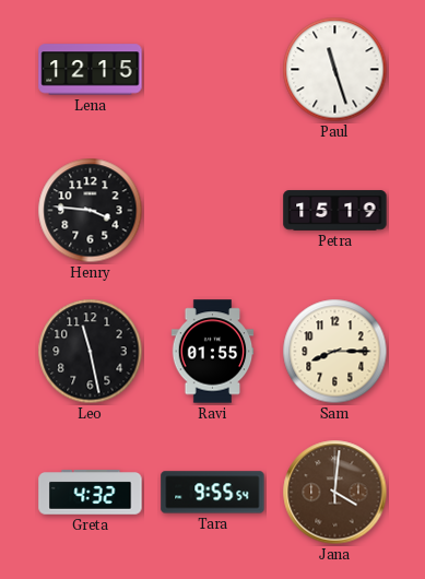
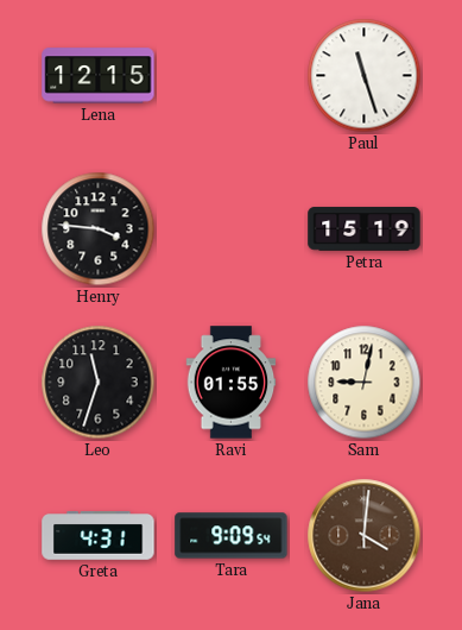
Leo: 11:28 -> 11:33 (99, 383)
Sam: 8:15 -> 9:02 (365, 383)
Greta: 4:32 -> 4:31 (99, 536)
Tara: 9:55 -> 9:09 (232, 536)
